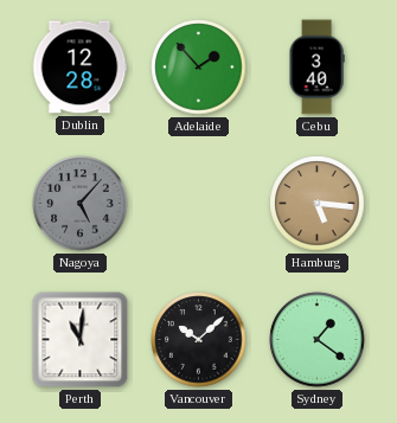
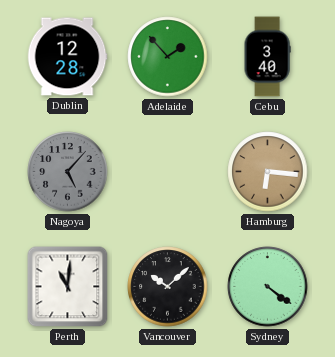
Hamburg: 5:16 -> 6:16 (268, 172)
Sydney: 1:21 -> 4:21 (268, 287)
